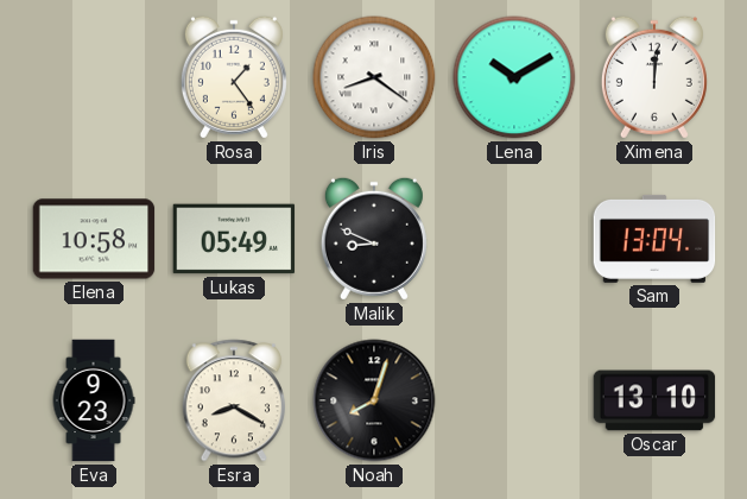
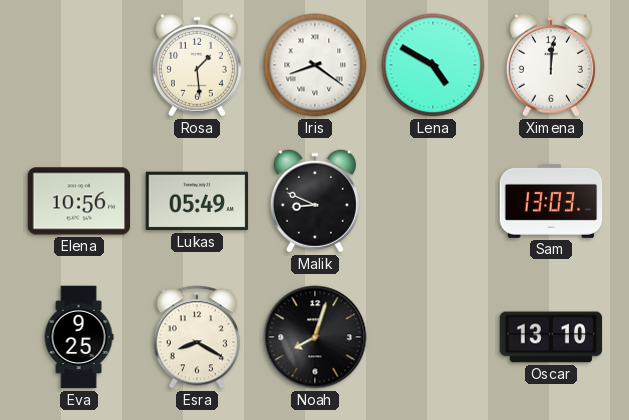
Rosa: 1:24 -> 1:29 (197, 65)
Lena: 10:10 -> 4:50 (433, 65)
Elena: 10:58 -> 10:56 (79, 201)
Sam: 13:04 -> 13:03 (551, 201)
Eva: 9:23 -> 9:25 (79, 337)
